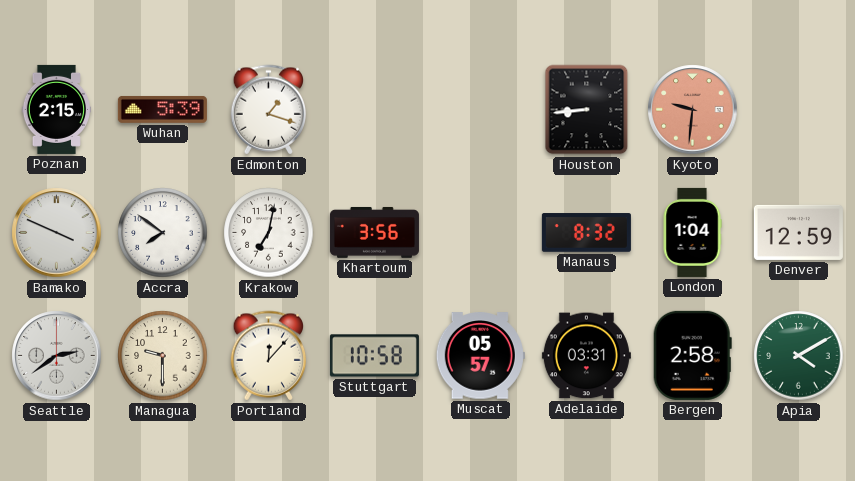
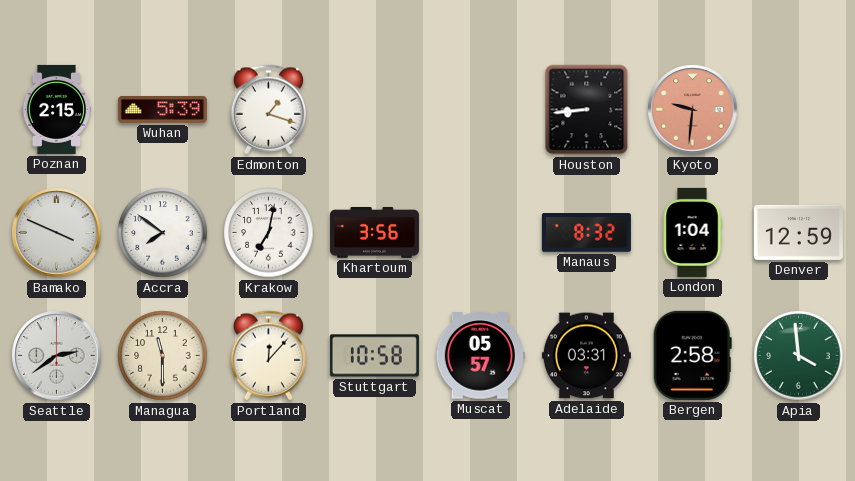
Managua: 9:30 -> 11:30 (163, 356)
Apia: 4:10 -> 3:59 (799, 356)
